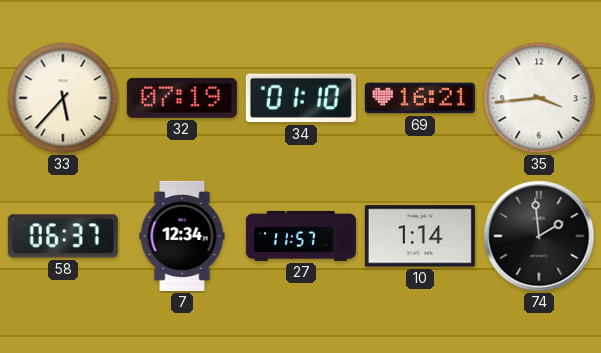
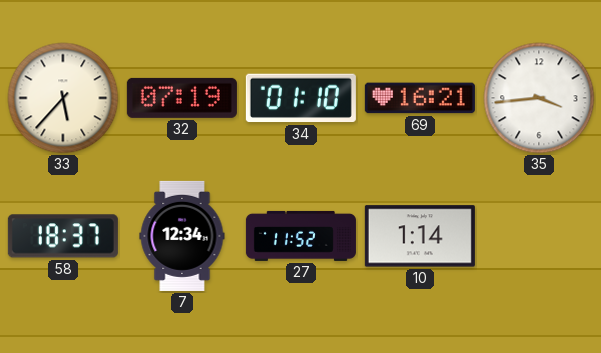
58: 06:37 -> 18:37 (63, 236)
27: 11:57 -> 11:52 (301, 236)
74: 1:59 -> none (539, 236)
